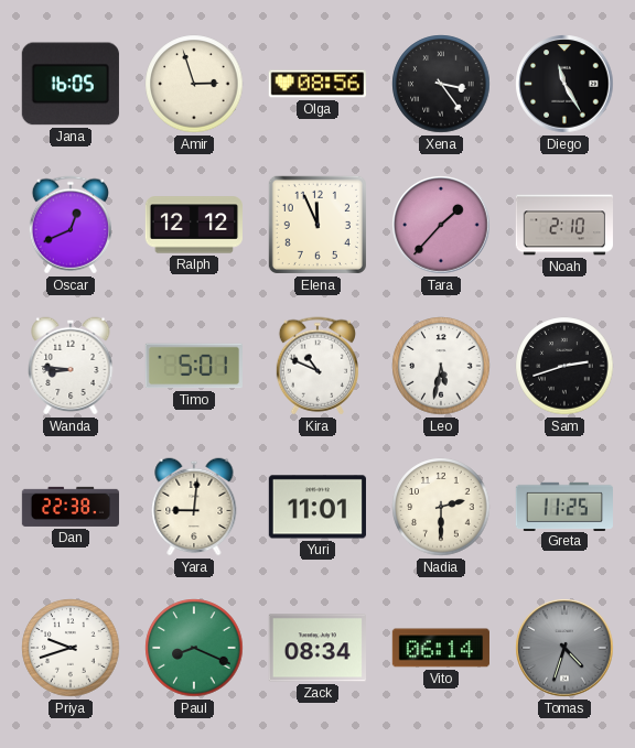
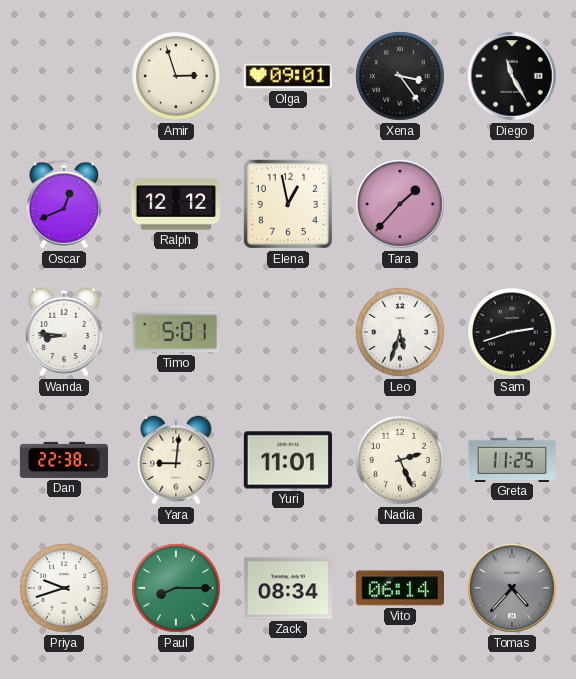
Jana: 16:05 -> none (71, 84)
Olga: 08:56 -> 09:01 (288, 76)
Elena: 11:56 -> 12:58 (288, 204)
Noah: 2:10 -> none (563, 225)
Kira: 10:49 -> none (317, 366)
Leo: 5:32 -> 5:33 (400, 332)
Nadia: 2:30 -> 2:26 (400, 460)
Paul: 8:19 -> 8:15 (176, 588)
Tomas: 4:33 -> 4:37 (512, 588)
